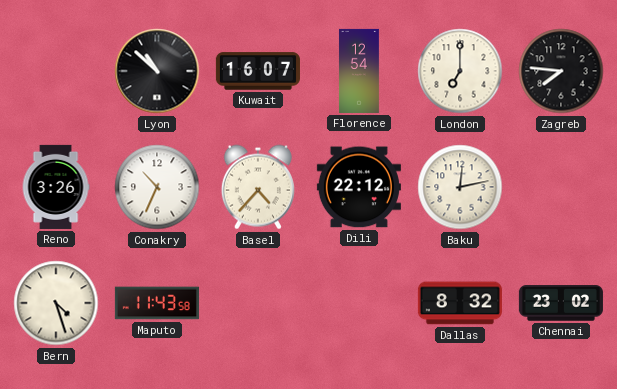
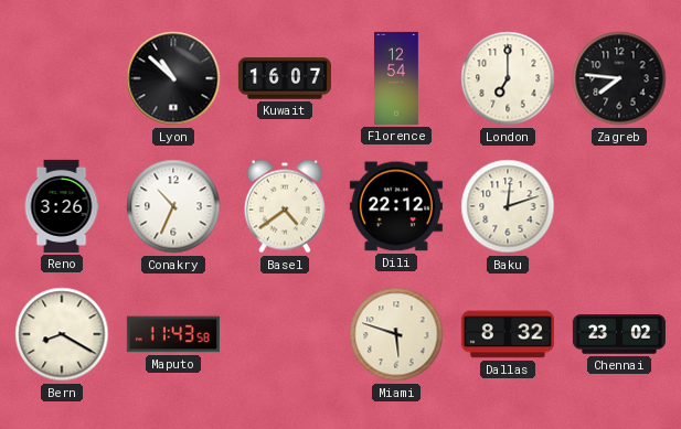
Basel: 4:37 -> 4:39 (285, 206)
Baku: 12:13 -> 12:12 (508, 206)
Bern: 4:27 -> 8:20 (62, 334)
Miami: none -> 5:48 (396, 334)
